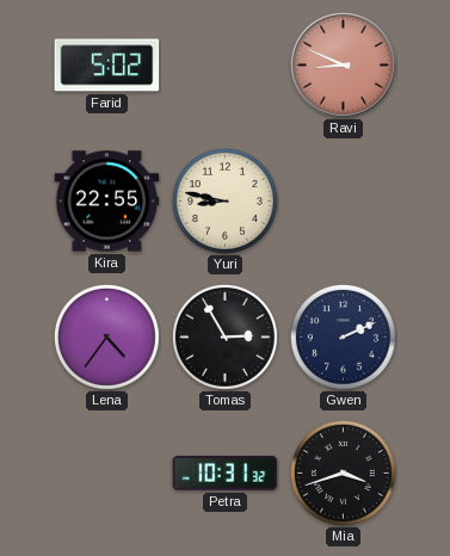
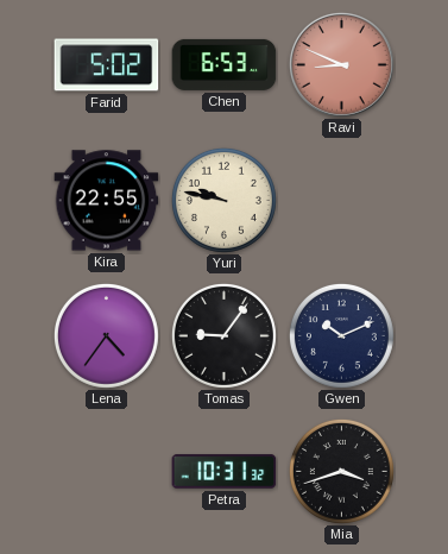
Chen: none -> 6:53 (225, 64)
Yuri: 8:47 -> 9:47 (223, 200)
Tomas: 2:55 -> 9:06 (223, 335)
Gwen: 2:11 -> 10:11 (341, 335)
